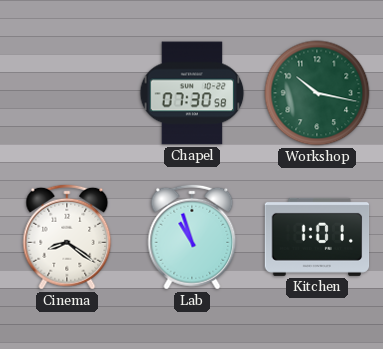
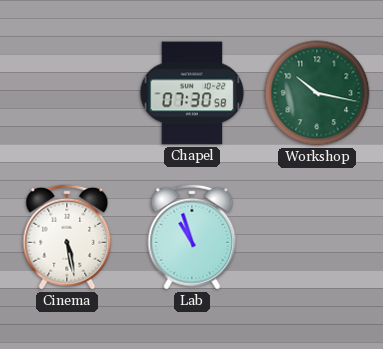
Cinema: 8:21 -> 5:28 (67, 237)
Kitchen: 1:01 -> none (317, 237)
